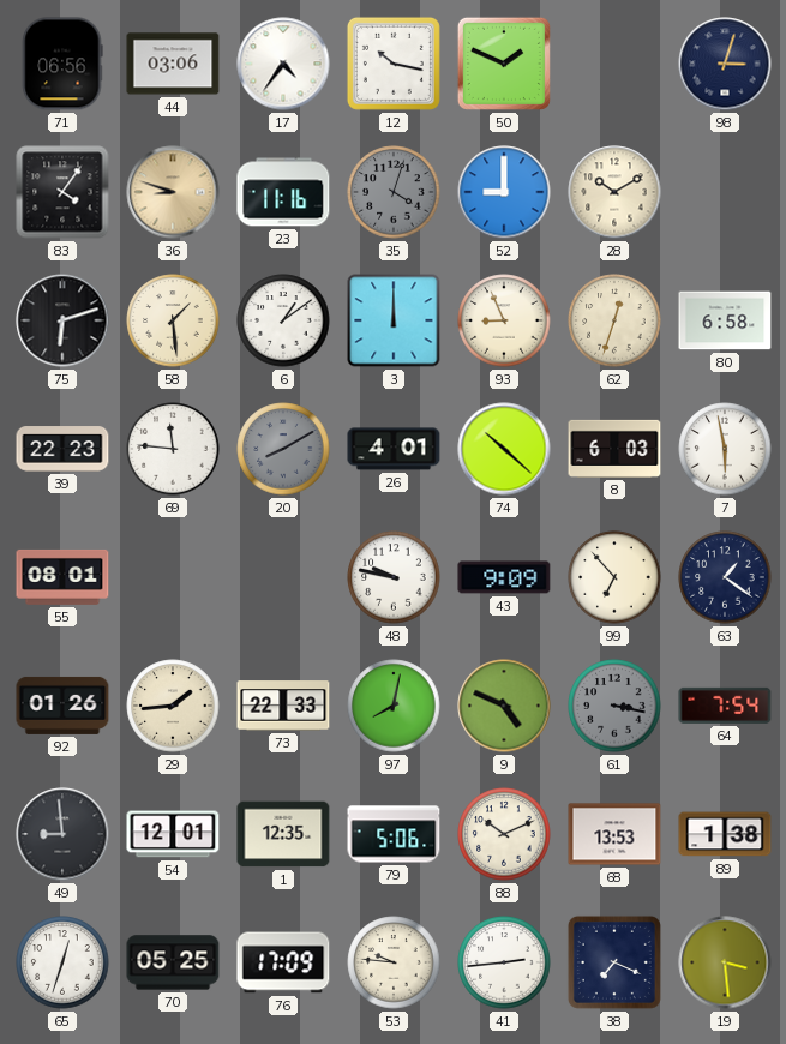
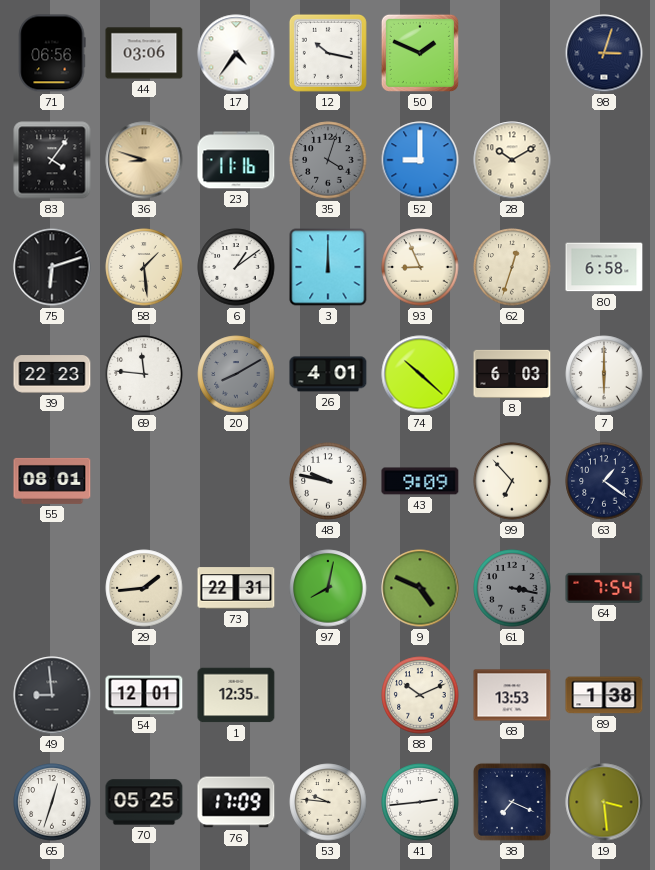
7: 5:58 -> 6:00 (604, 374)
92: 01:26 -> none (62, 706)
73: 22:33 -> 22:31 (236, 588)
79: 5:06 -> none (394, 834)
